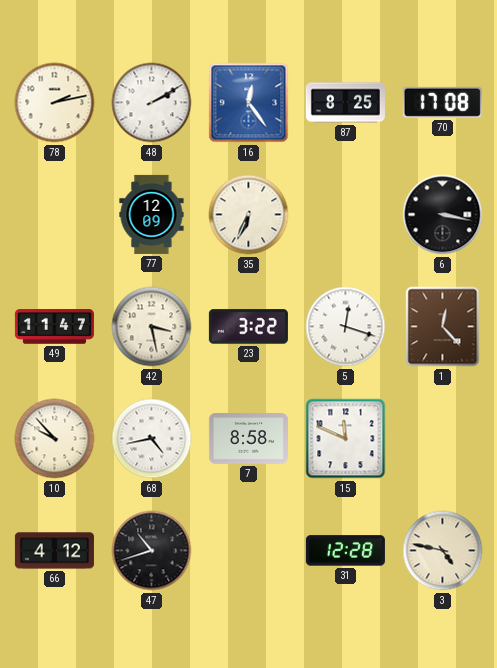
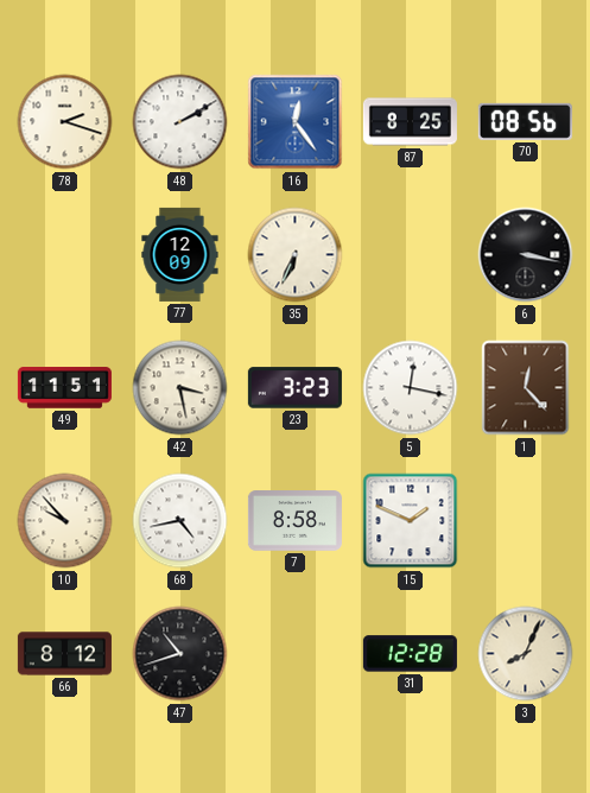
78: 2:13 -> 2:18 (65, 122)
70: 17:08 -> 08:56 (525, 121)
49: 11:47 -> 11:51 (64, 388)
23: 3:22 -> 3:23 (294, 388)
5: 12:18 -> 12:17 (411, 388)
15: 11:49 -> 1:49 (411, 521)
66: 4:12 -> 8:12 (64, 654)
3: 4:47 -> 8:04 (526, 654)
